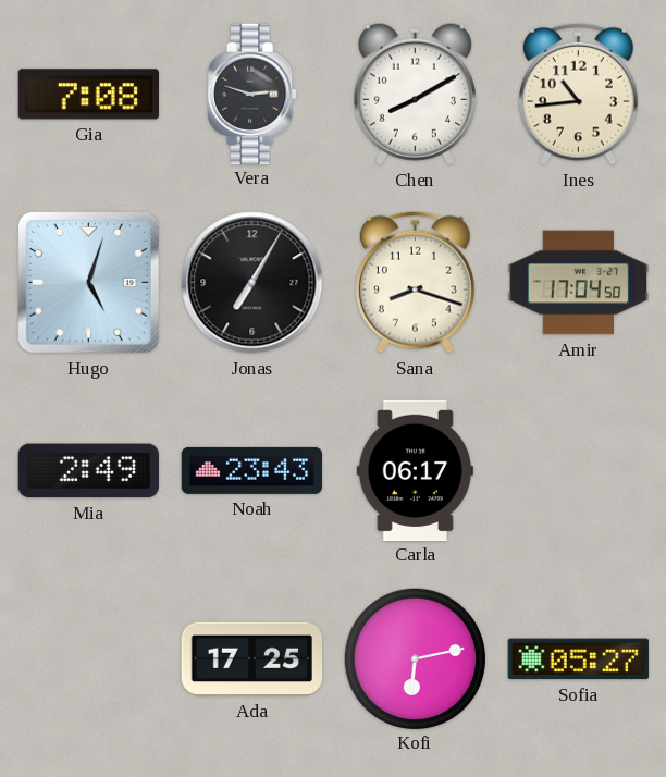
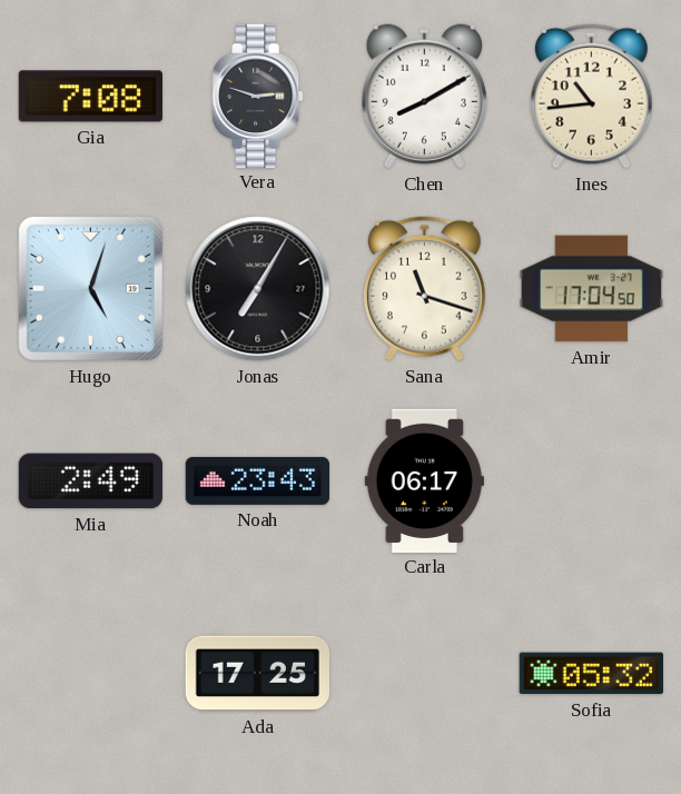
Sana: 8:18 -> 11:18 (424, 288)
Kofi: 6:13 -> none (415, 658)
Sofia: 05:27 -> 05:32 (591, 674)
